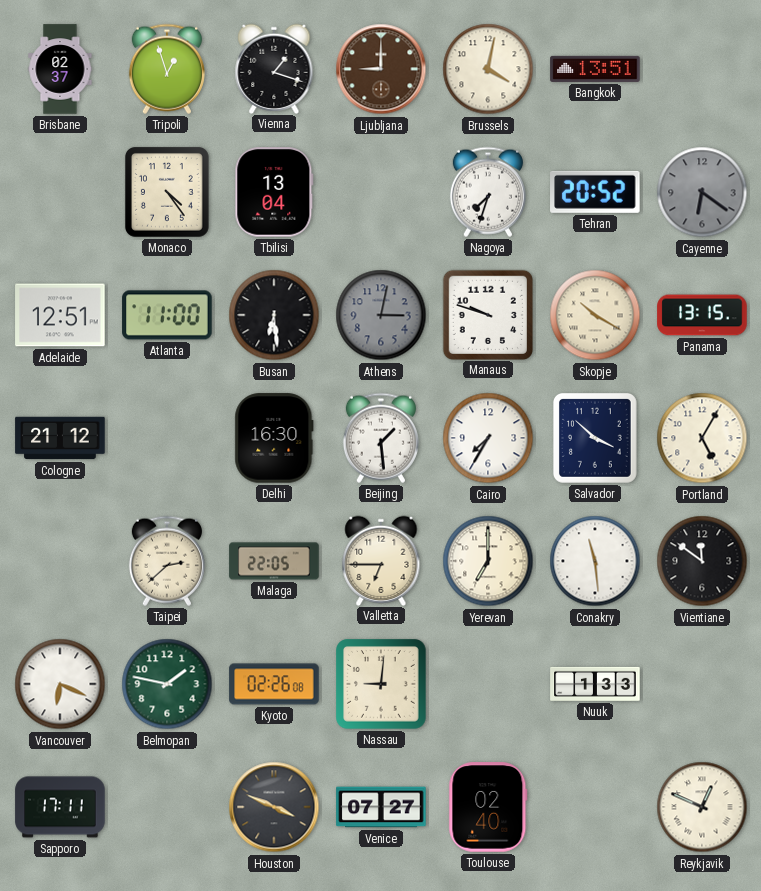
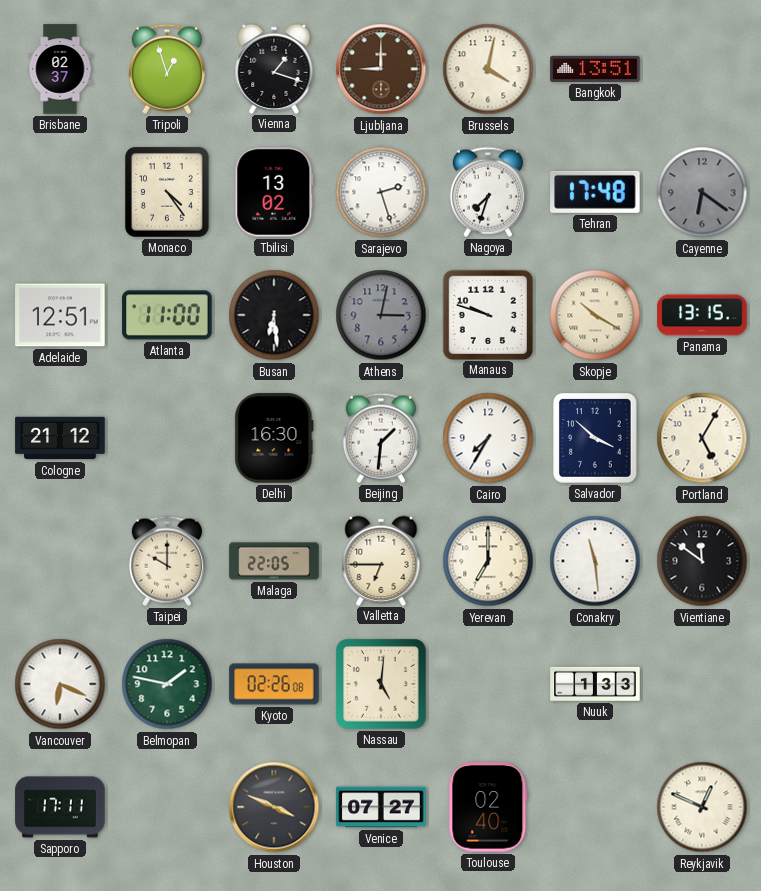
Tbilisi: 13:04 -> 13:02 (274, 192)
Sarajevo: none -> 2:27 (381, 192)
Tehran: 20:52 -> 17:48 (595, 192)
Beijing: 1:29 -> 1:31 (381, 438)
Taipei: 2:38 -> 10:00 (167, 561)
Nassau: 9:01 -> 5:01 (382, 685)
